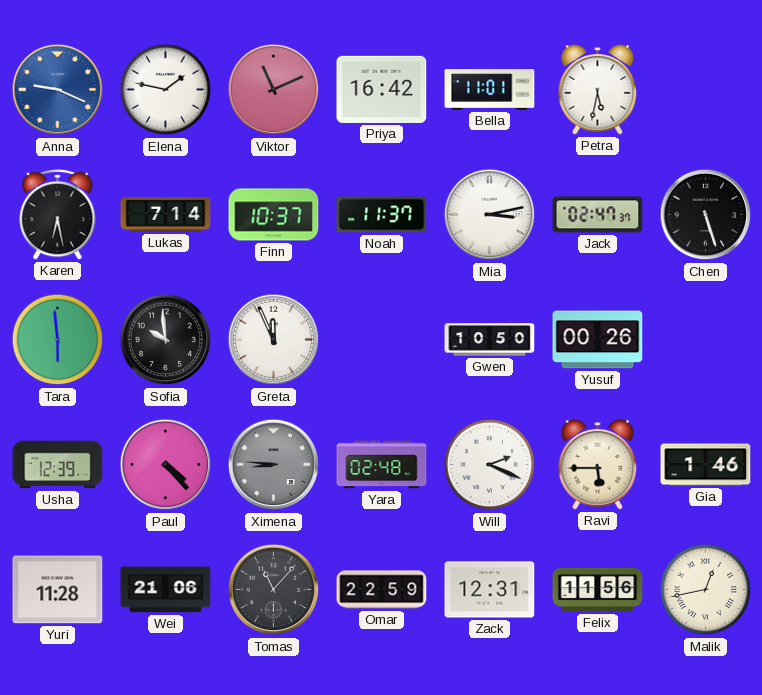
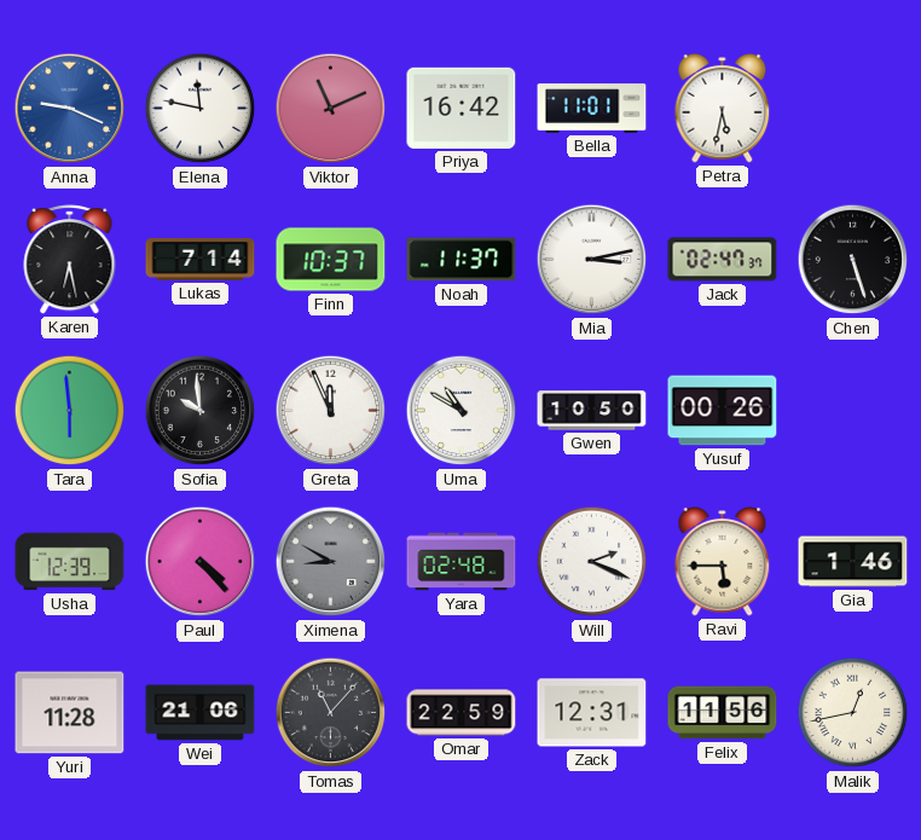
Elena: 1:47 -> 11:47 (201, 109)
Uma: none -> 10:50 (462, 411)
Ximena: 8:46 -> 8:50 (331, 562)
